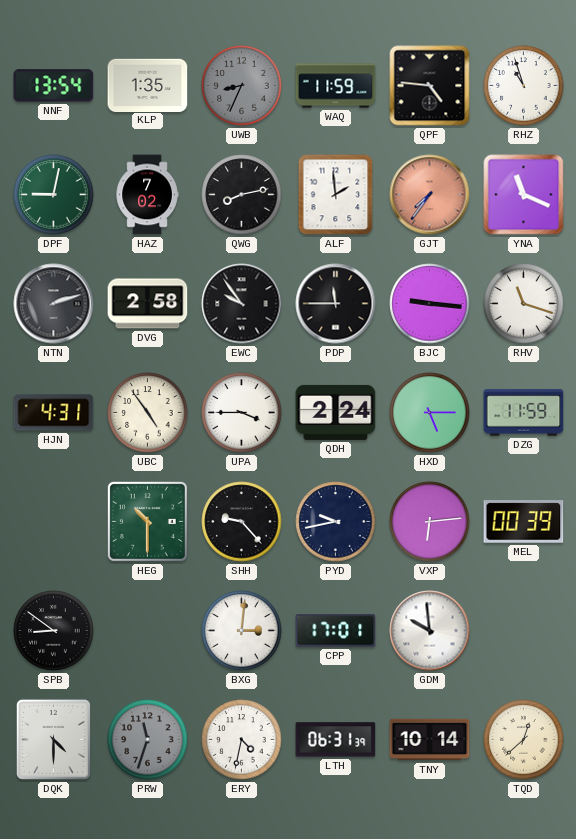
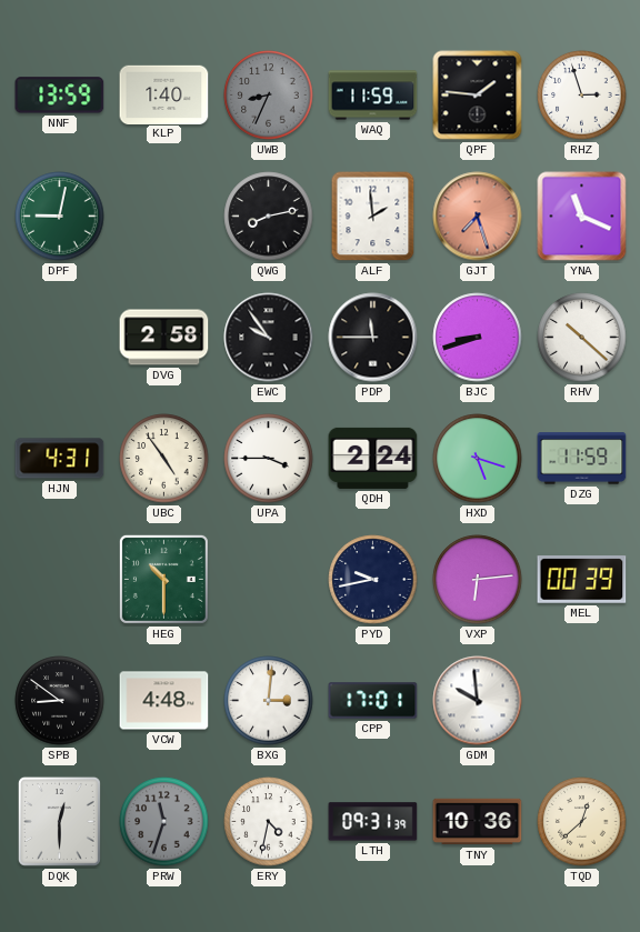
NNF: 13:54 -> 13:59 (60, 96)
KLP: 1:35 -> 1:40 (164, 94)
QPF: 4:46 -> 1:46 (478, 96)
RHZ: 10:57 -> 2:57 (582, 96)
HAZ: 7:02 -> none (147, 195)
GJT: 7:36 -> 7:27 (478, 217)
NTN: 2:12 -> none (54, 304)
BJC: 9:16 -> 8:42 (478, 338)
RHV: 11:18 -> 10:22 (582, 338)
HXD: 5:15 -> 5:18 (478, 459)
SHH: 9:23 -> none (242, 522)
VCW: none -> 4:48 (164, 701)
DQK: 4:30 -> 12:30 (59, 821)
LTH: 06:31 -> 09:31 (373, 822)
TNY: 10:14 -> 10:36 (478, 822)
